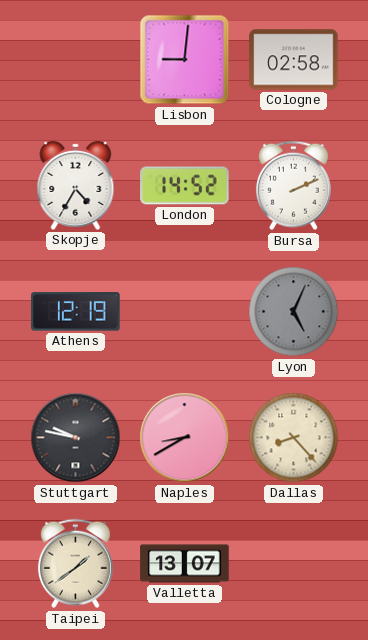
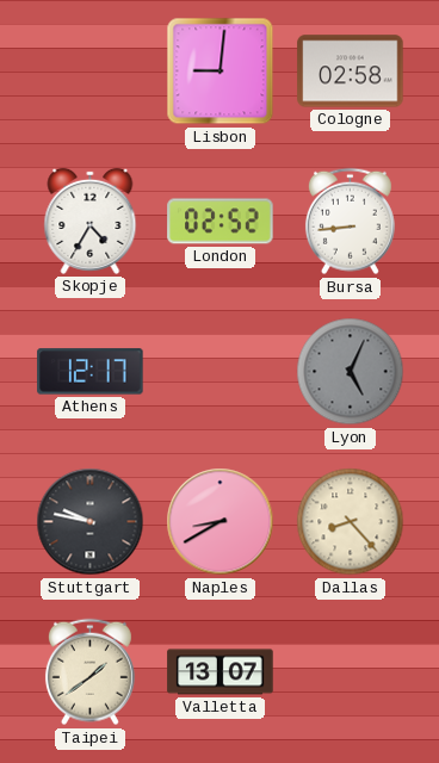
London: 14:52 -> 02:52 (221, 222)
Bursa: 2:11 -> 8:44 (350, 222)
Athens: 12:19 -> 12:17 (91, 372)
